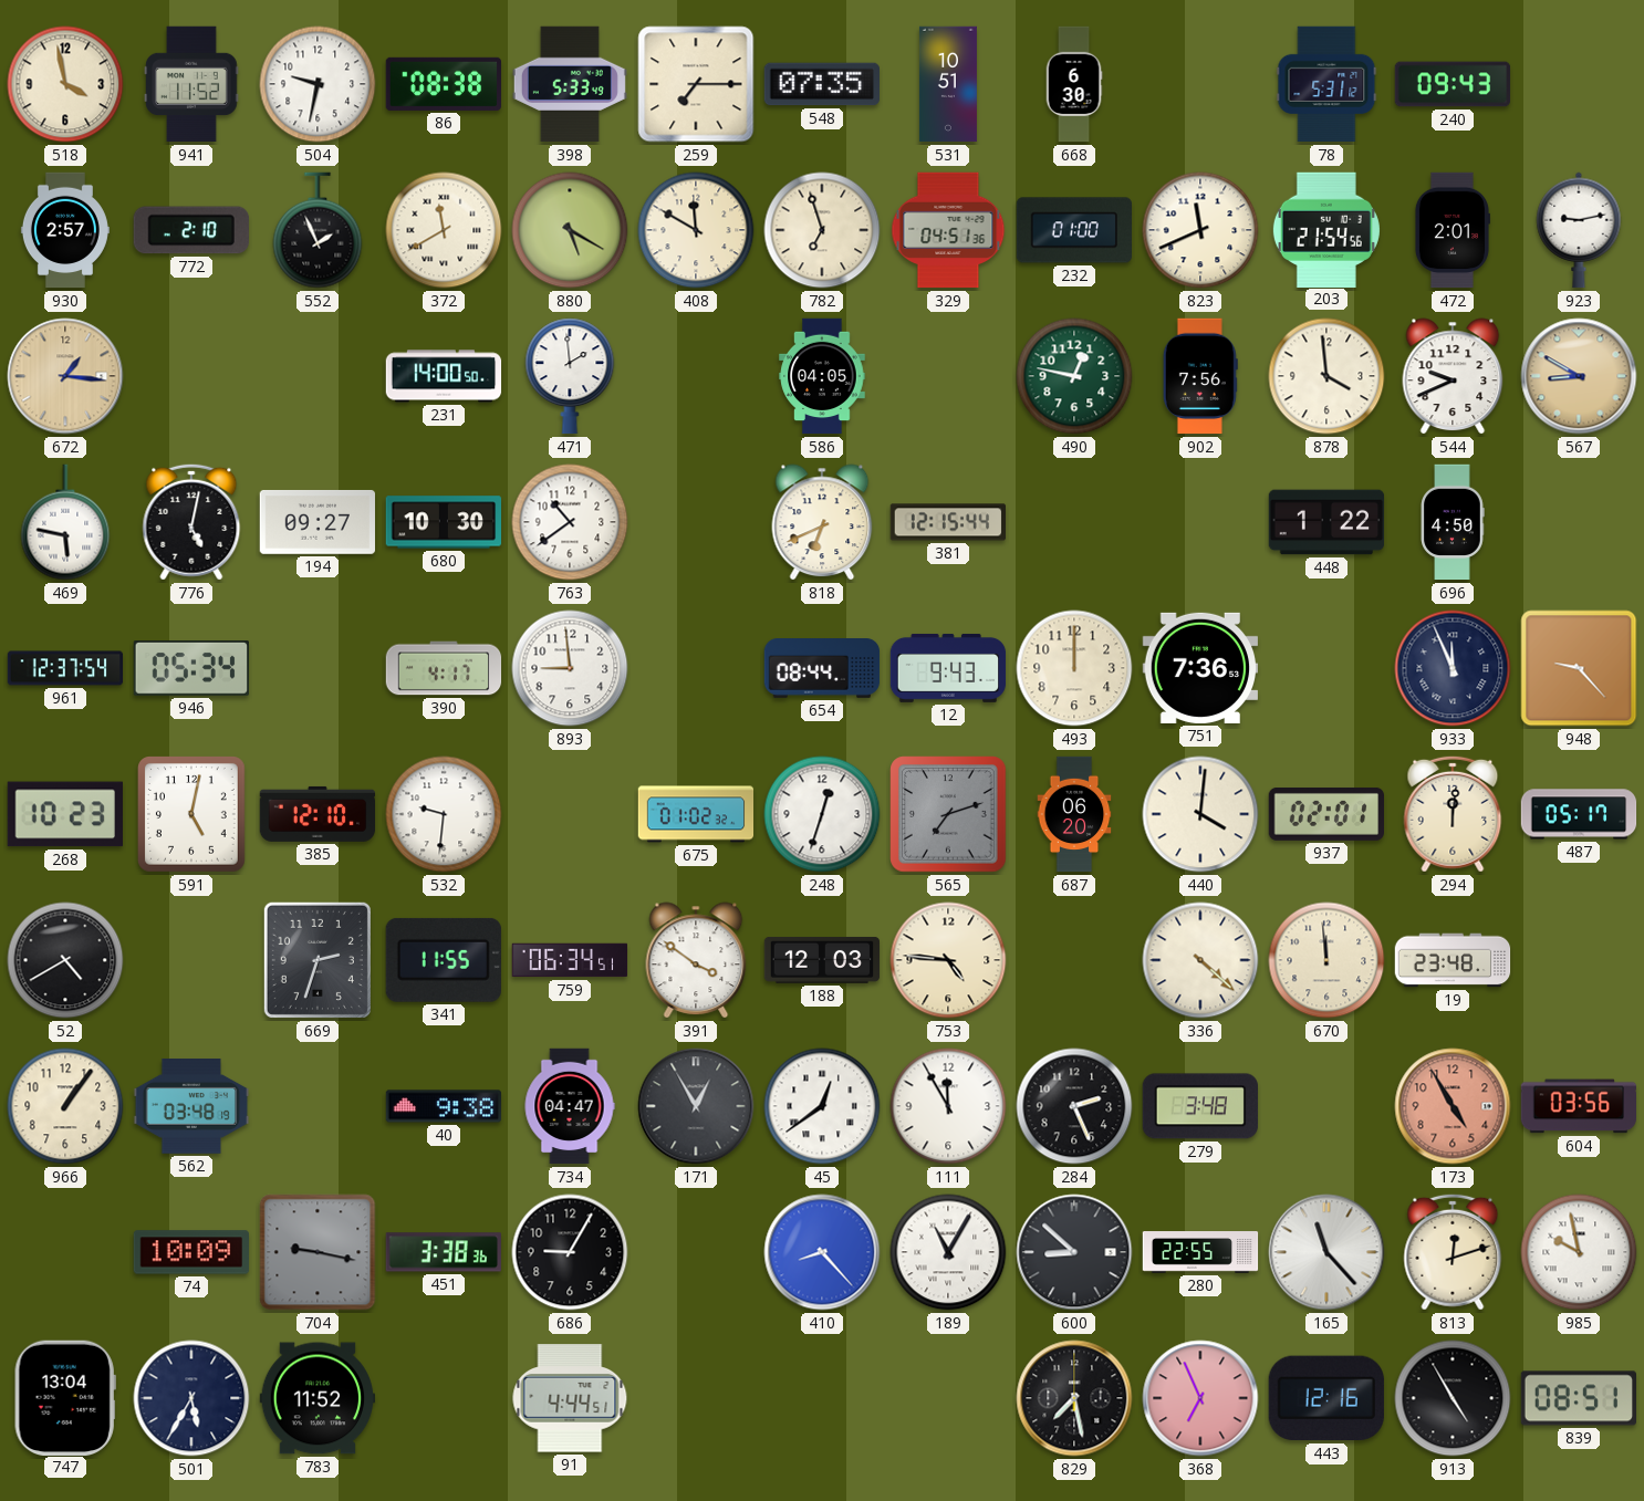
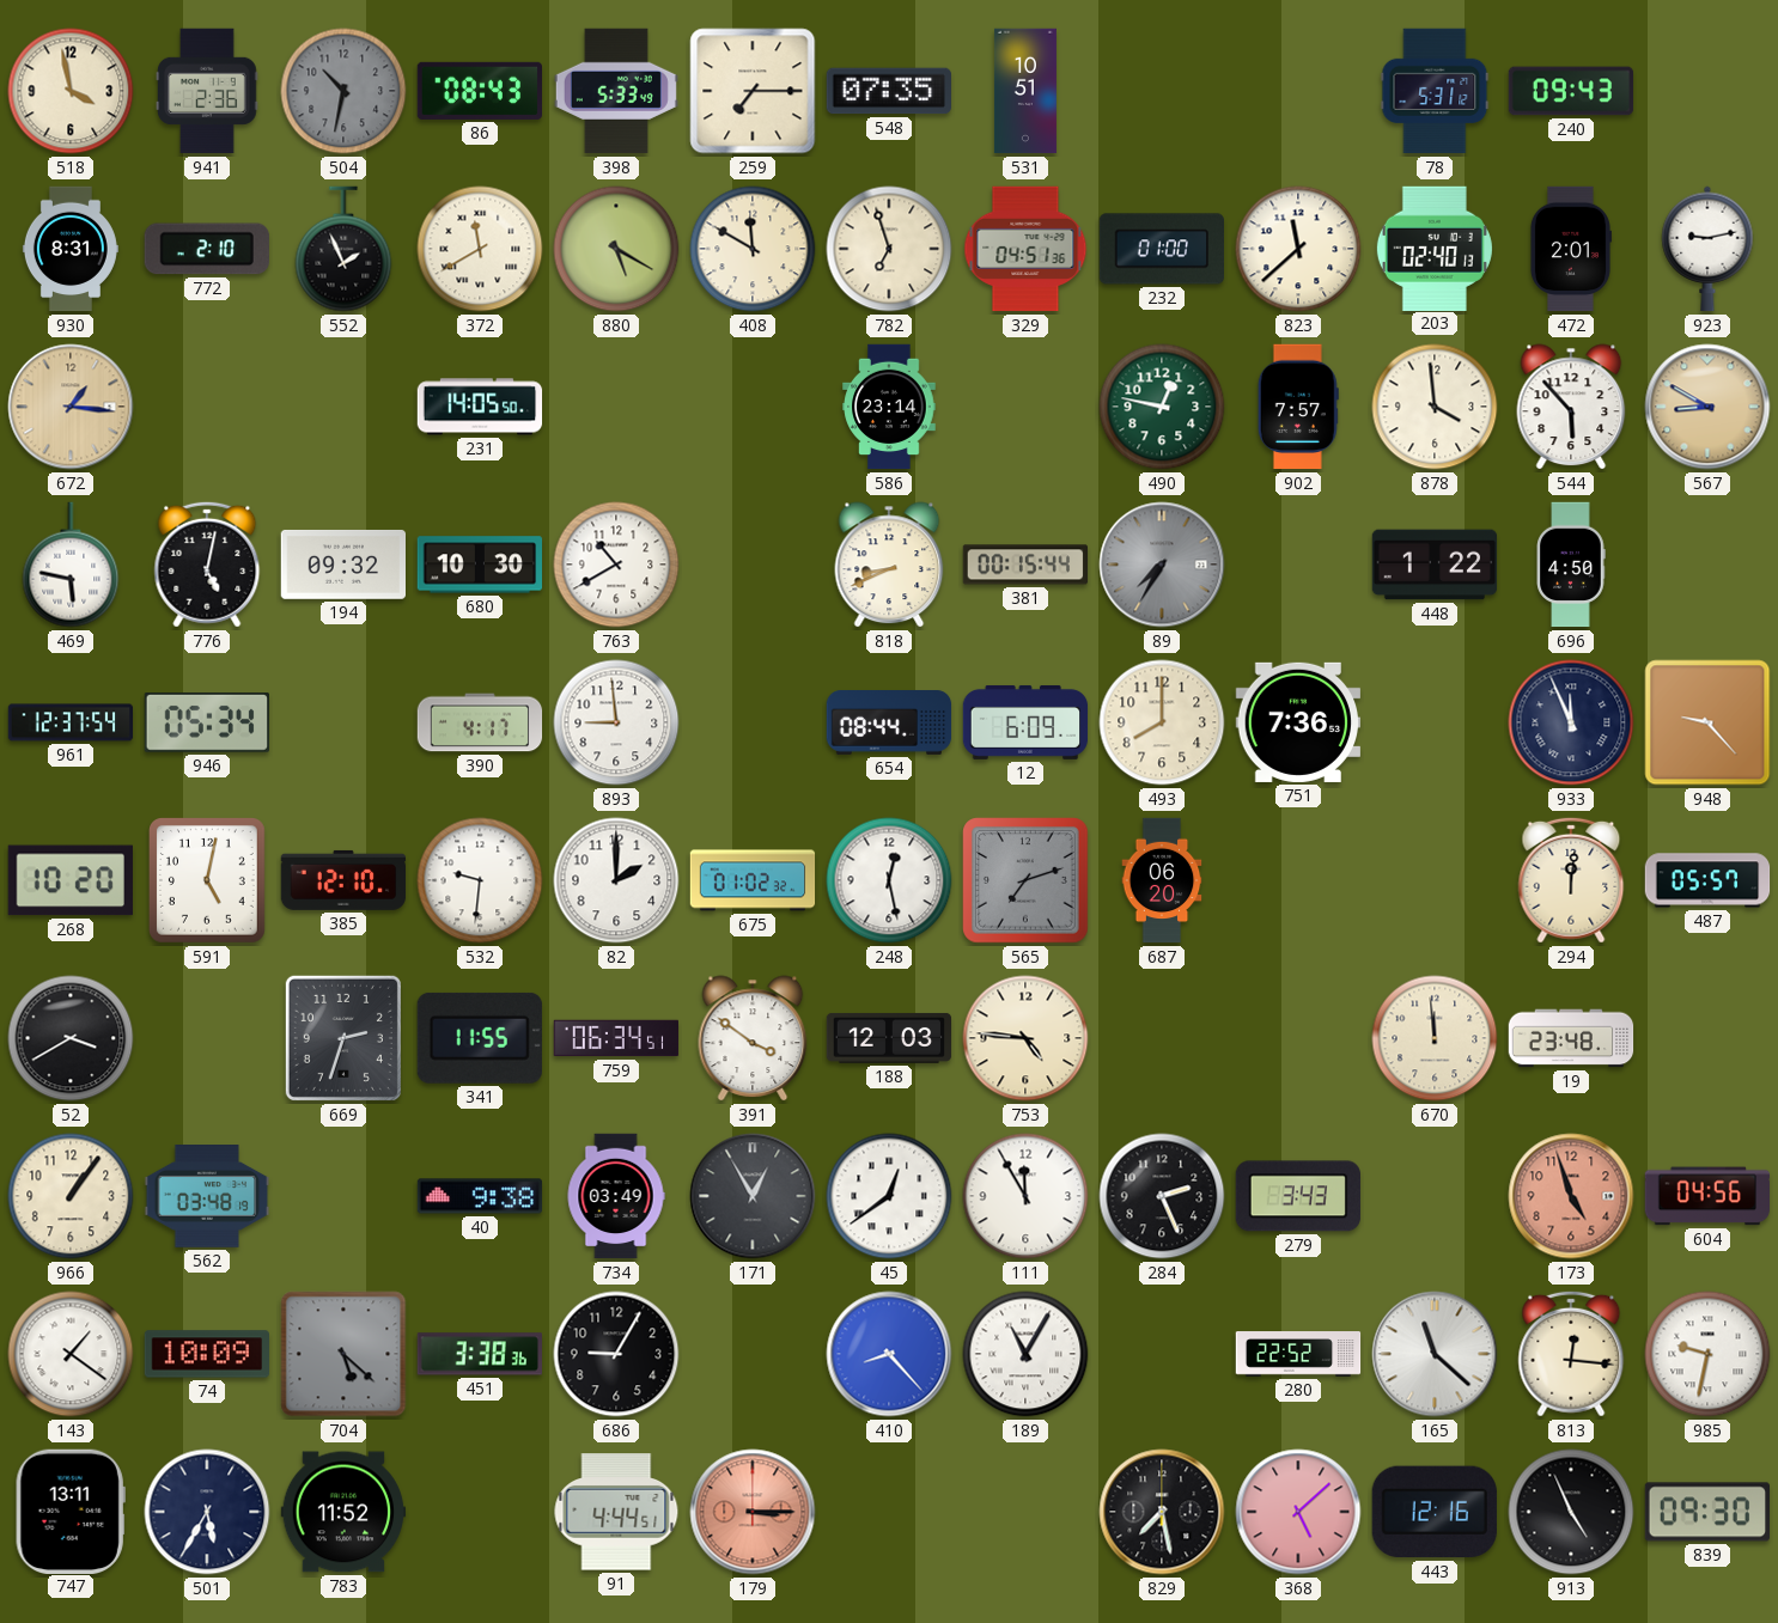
941: 11:52 -> 2:36 (208, 91)
504: 9:32 -> 10:32 (343, 91)
504 dial: white -> grey (343, 91)
86: 08:38 -> 08:43 (479, 91)
668: 6:30 -> none (1074, 84)
930: 2:57 -> 8:31 (71, 249)
823: 11:41 -> 11:38 (1298, 249)
203: 21:54 -> 02:40 (1435, 248)
231: 14:00 -> 14:05 (480, 407)
471: 1:59 -> none (570, 376)
586: 04:05 -> 23:14 (889, 407)
902: 7:56 -> 7:57 (1298, 407)
544: 9:41 -> 5:53 (1571, 407)
194: 09:27 -> 09:32 (343, 565)
763: 10:39 -> 10:40 (616, 565)
818: 6:41 -> 8:41 (889, 565)
381: 12:15 -> 00:15 (1025, 565)
89: none -> 7:35 (1162, 565)
12: 9:43 -> 6:09 (1025, 722)
493: 12:00 -> 8:00 (1162, 722)
268: 10:23 -> 10:20 (71, 880)
82: none -> 2:00 (616, 880)
248: 12:33 -> 12:28 (889, 880)
440: 4:01 -> none (1200, 814)
937: 02:01 -> none (1325, 814)
487: 05:17 -> 05:57 (1707, 880)
52: 4:40 -> 3:40 (71, 1038)
336: 4:22 -> none (1200, 960)
734: 04:47 -> 03:49 (616, 1196)
279: 3:48 -> 3:43 (1297, 1196)
173: 4:55 -> 4:57 (1571, 1196)
604: 03:56 -> 04:56 (1706, 1196)
143: none -> 1:21 (71, 1354)
704: 9:17 -> 5:22 (343, 1354)
600: 8:52 -> none (1074, 1252)
280: 22:55 -> 22:52 (1298, 1354)
165: 11:23 -> 11:22 (1435, 1354)
813: 12:12 -> 12:16 (1571, 1354)
985: 9:58 -> 9:32 (1707, 1354)
747: 13:04 -> 13:11 (71, 1511)
179: none -> 3:15 (753, 1512)
368: 6:56 -> 5:08 (1298, 1512)
913: 4:55 -> 4:56 (1571, 1512)
839: 08:51 -> 09:30 (1706, 1512)
